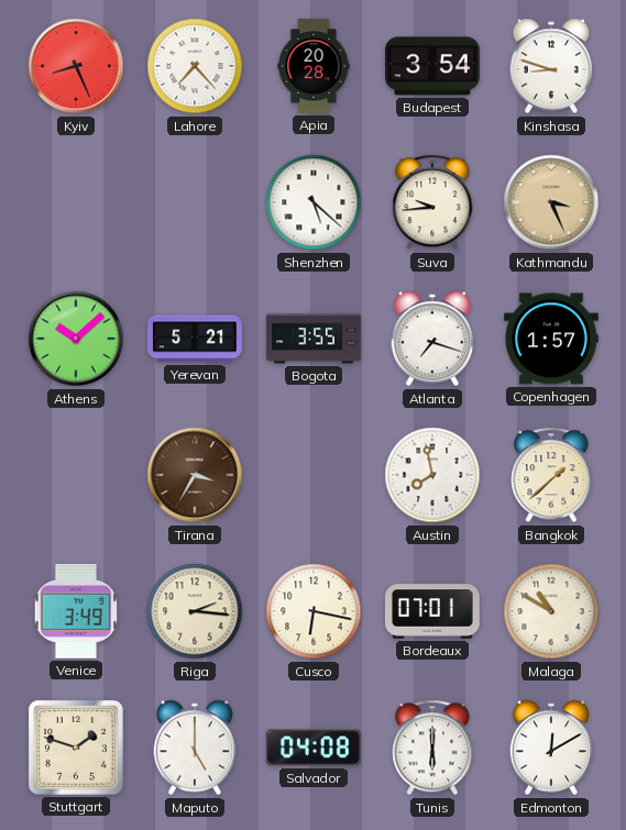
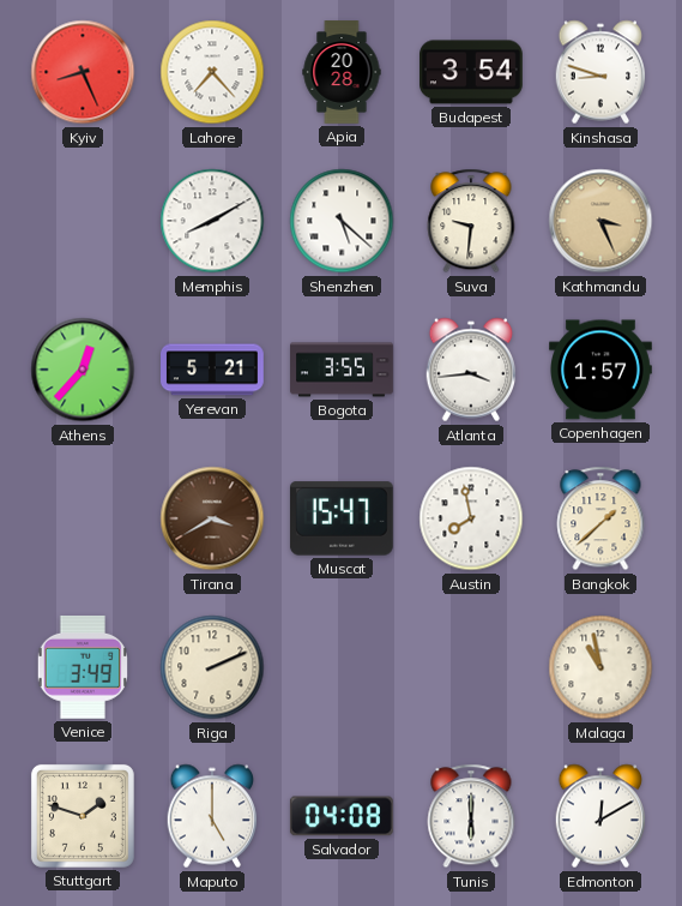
Memphis: none -> 8:10 (212, 221)
Suva: 9:44 -> 9:31 (471, 221)
Athens: 10:08 -> 12:37 (83, 370)
Atlanta: 7:18 -> 3:44 (471, 370)
Tirana: 3:35 -> 3:40 (212, 518)
Muscat: none -> 15:47 (342, 518)
Riga: 2:16 -> 2:11 (212, 667)
Cusco: 6:17 -> none (314, 611)
Bordeaux: 07:01 -> none (433, 611)
Malaga: 10:50 -> 10:58 (600, 667)
